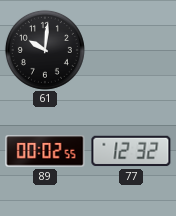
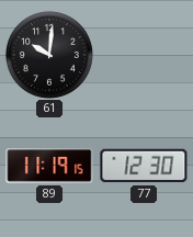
89: 00:02 -> 11:19 (49, 166)
77: 12:32 -> 12:30 (144, 166)
